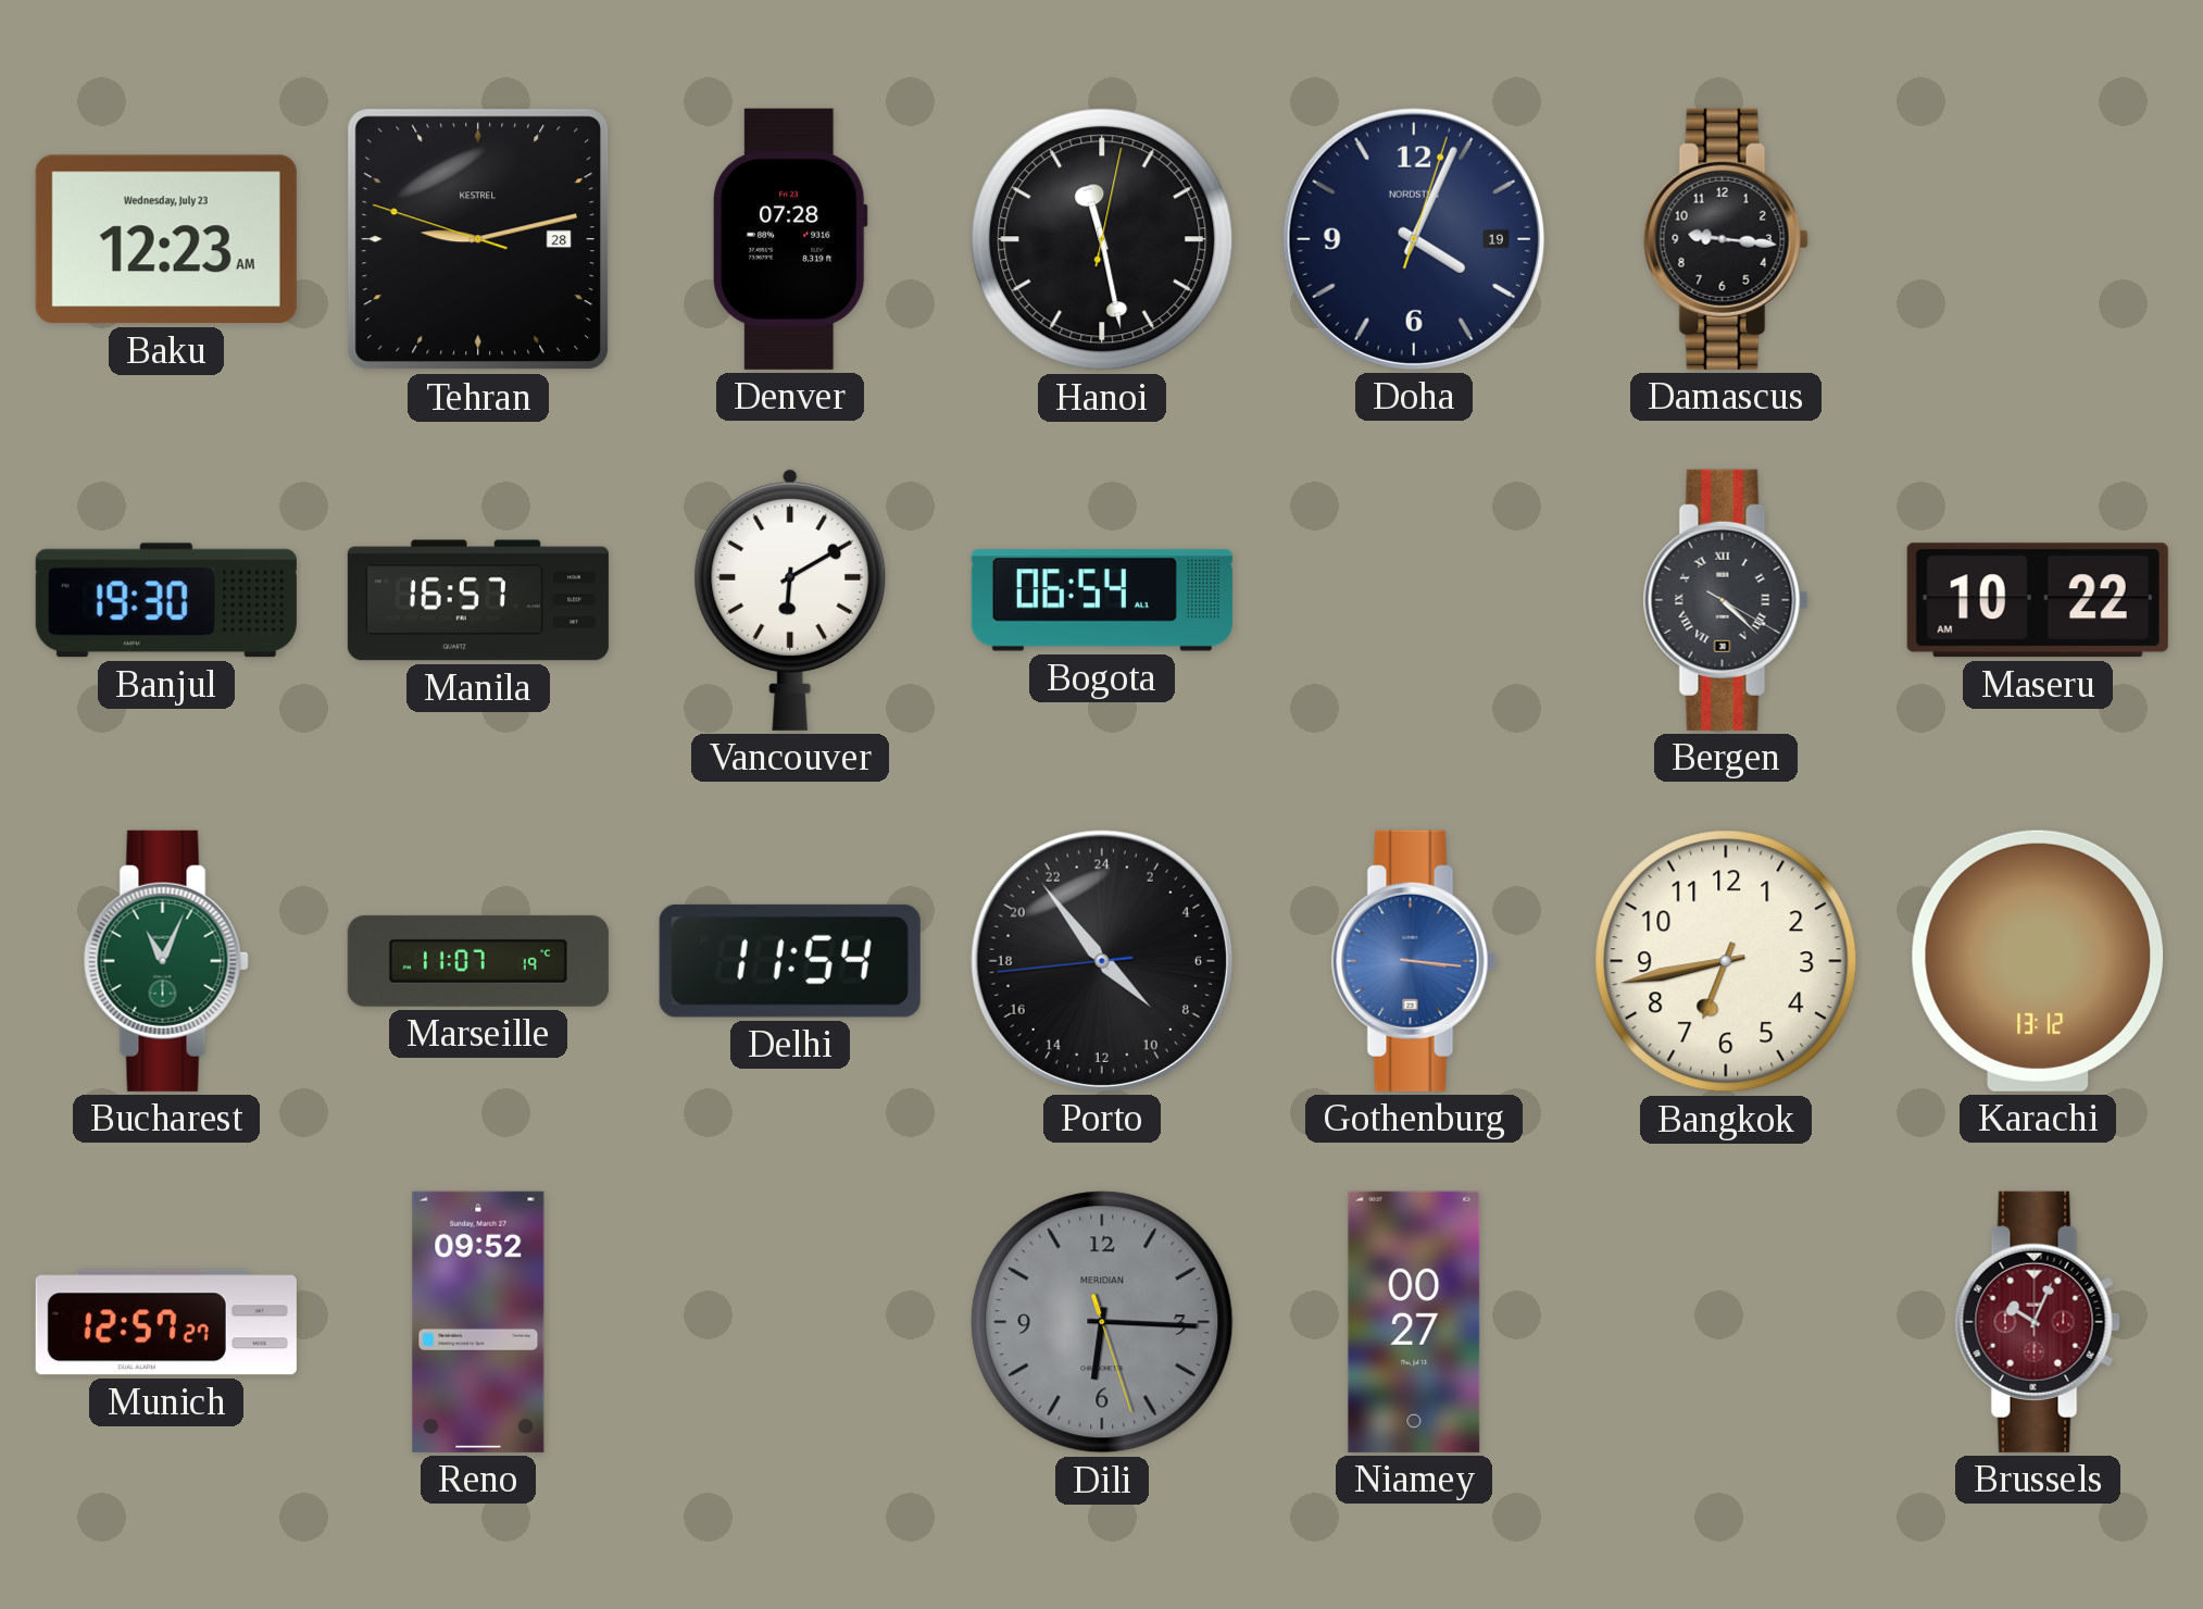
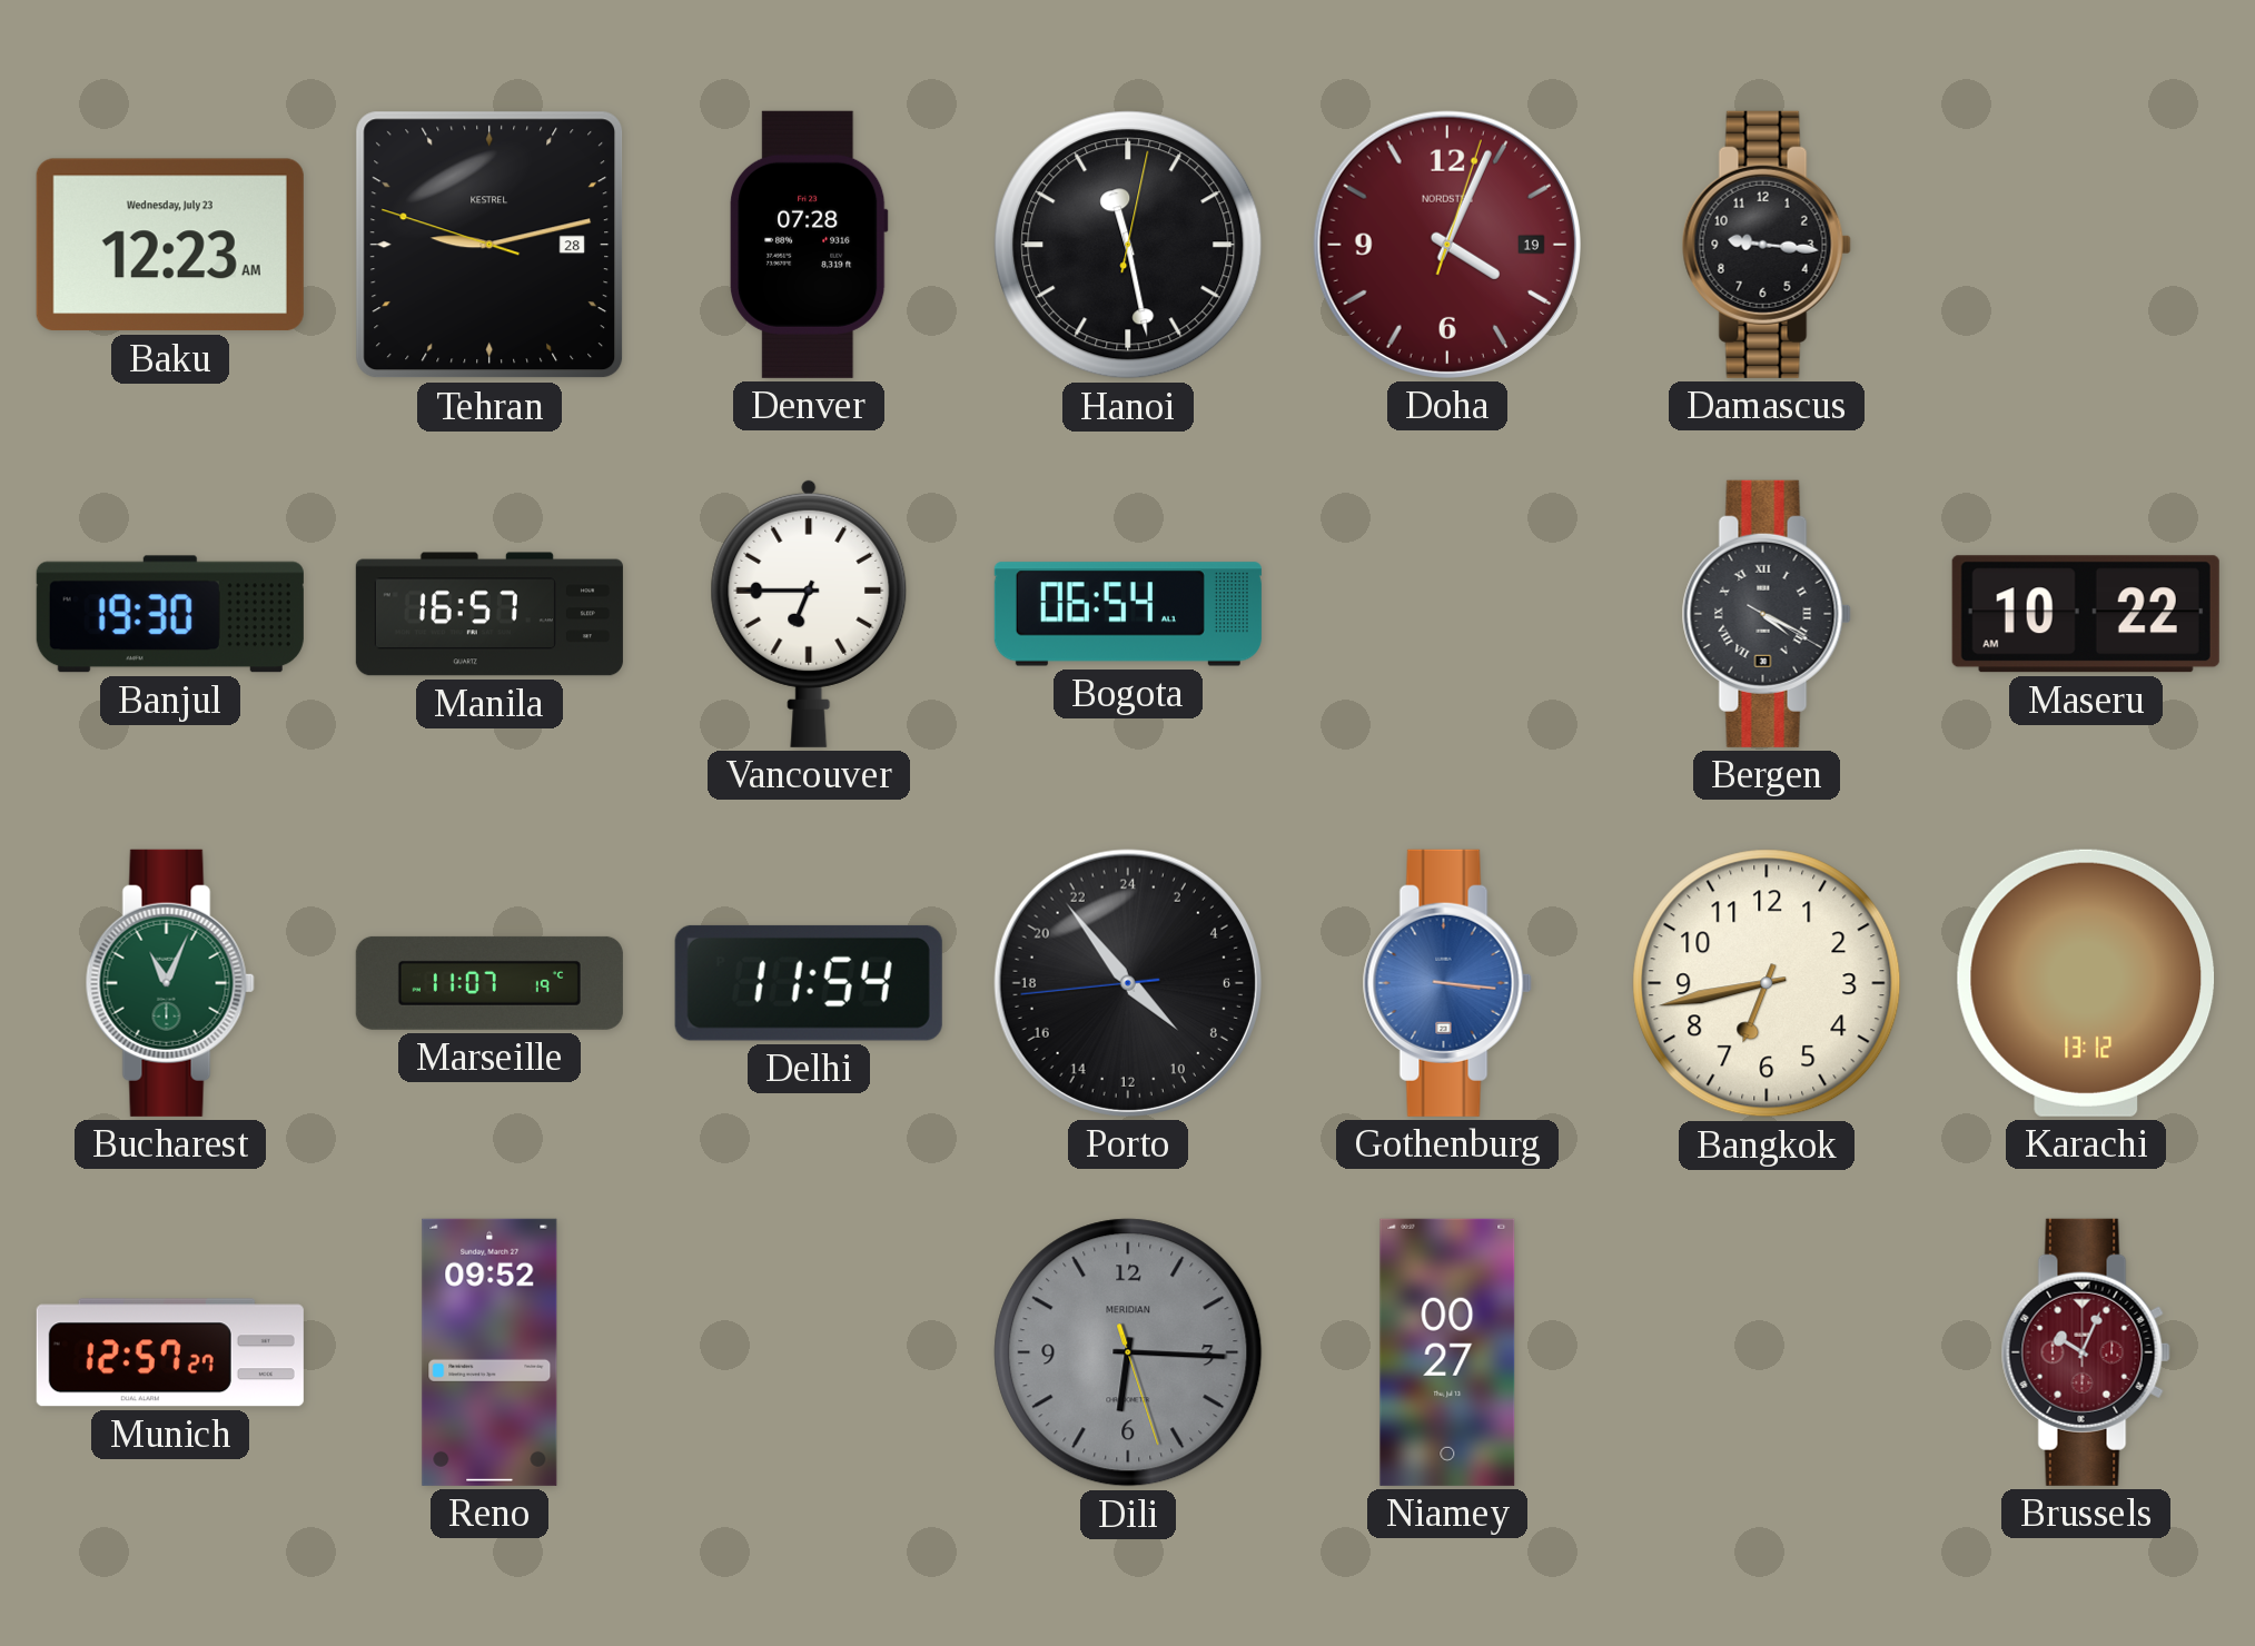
Doha dial: navy -> burgundy (1447, 245)
Vancouver: 6:10 -> 6:45 (809, 613)
Bergen: 4:22 -> 4:19 (1767, 614)
